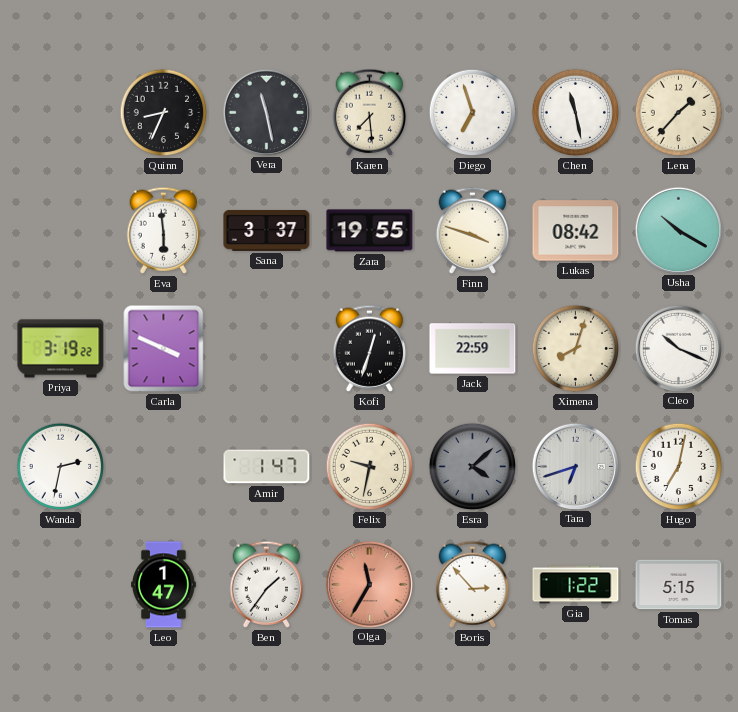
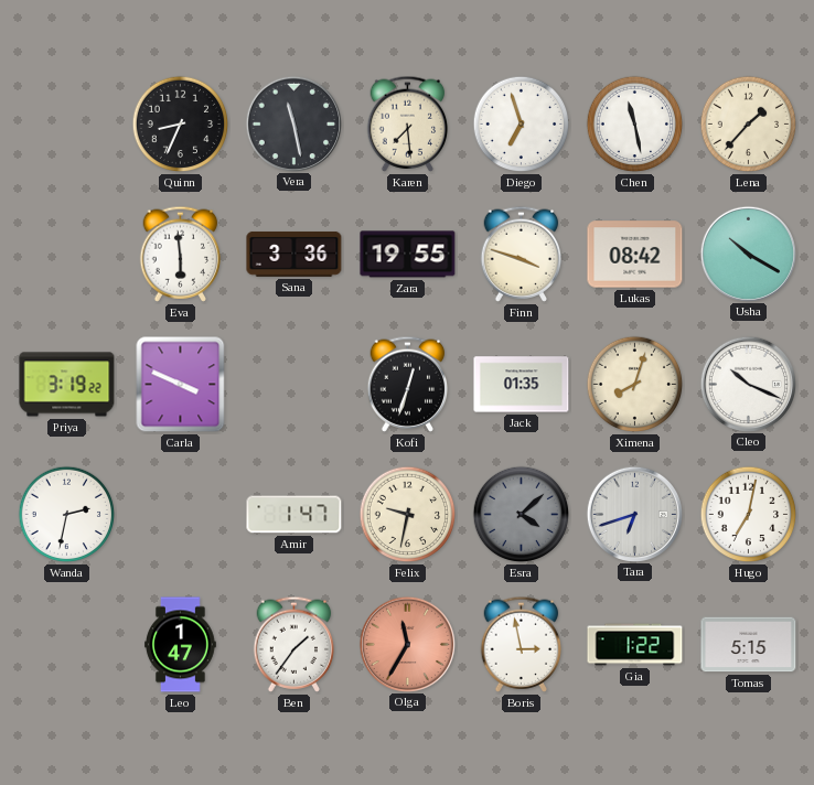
Sana: 3:37 -> 3:36 (294, 254)
Jack: 22:59 -> 01:35 (522, 385)
Boris: 2:53 -> 2:58 (522, 644)
